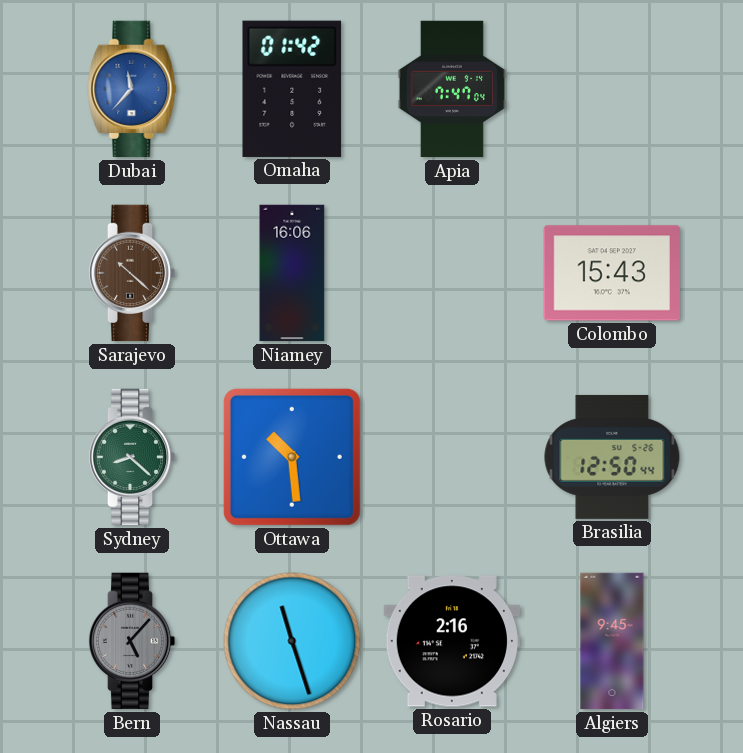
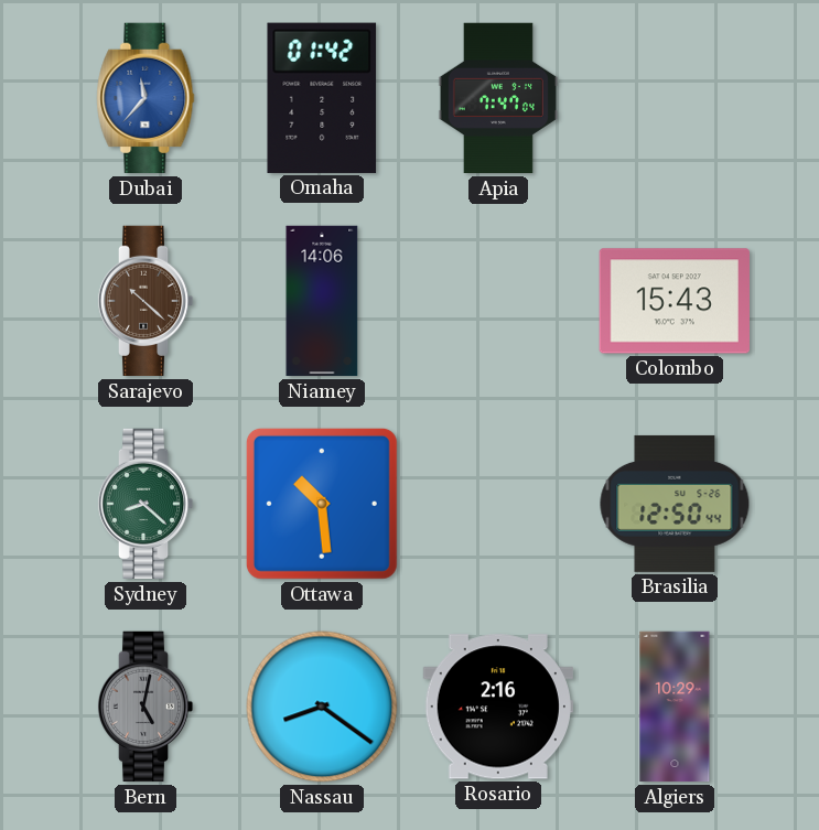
Niamey: 16:06 -> 14:06 (322, 301)
Bern: 5:07 -> 5:02 (146, 707)
Nassau: 11:27 -> 8:21 (322, 707)
Algiers: 9:45 -> 10:29 (675, 707)
